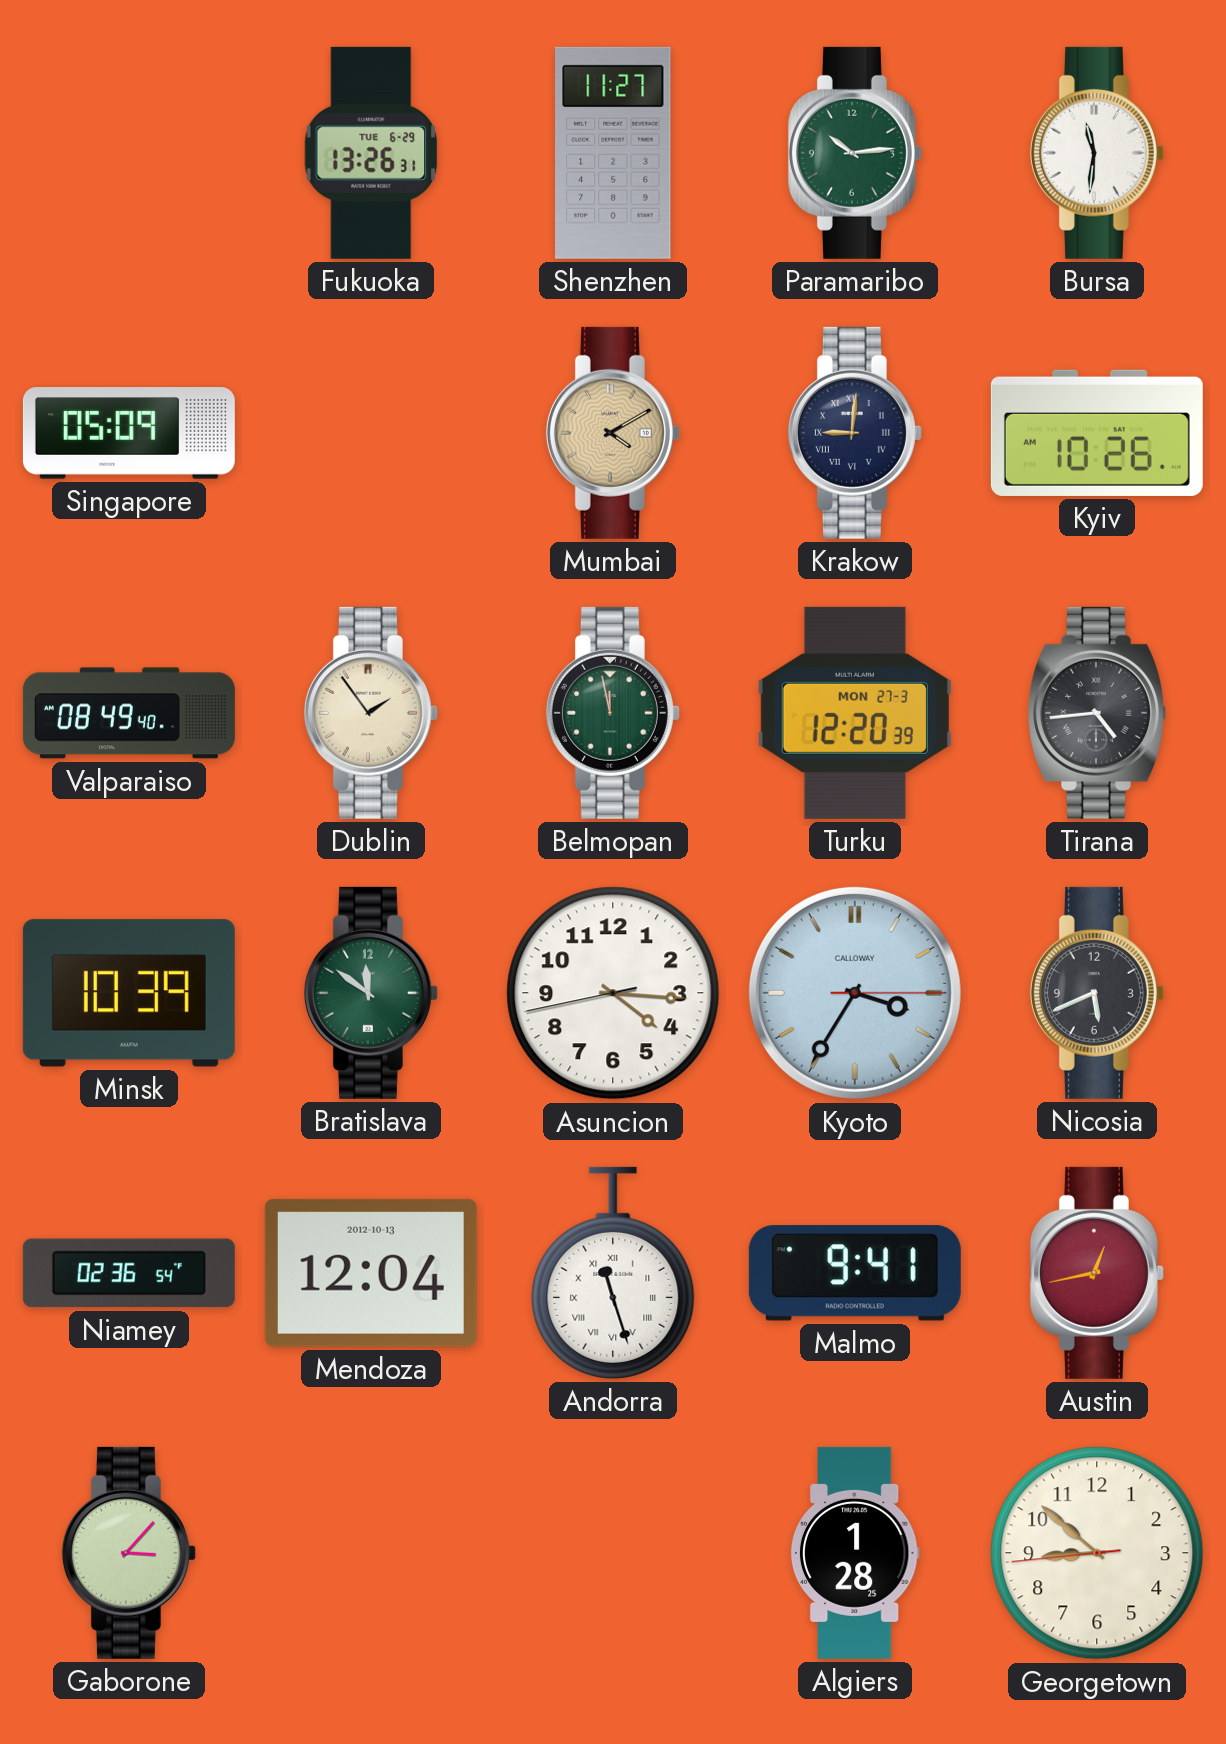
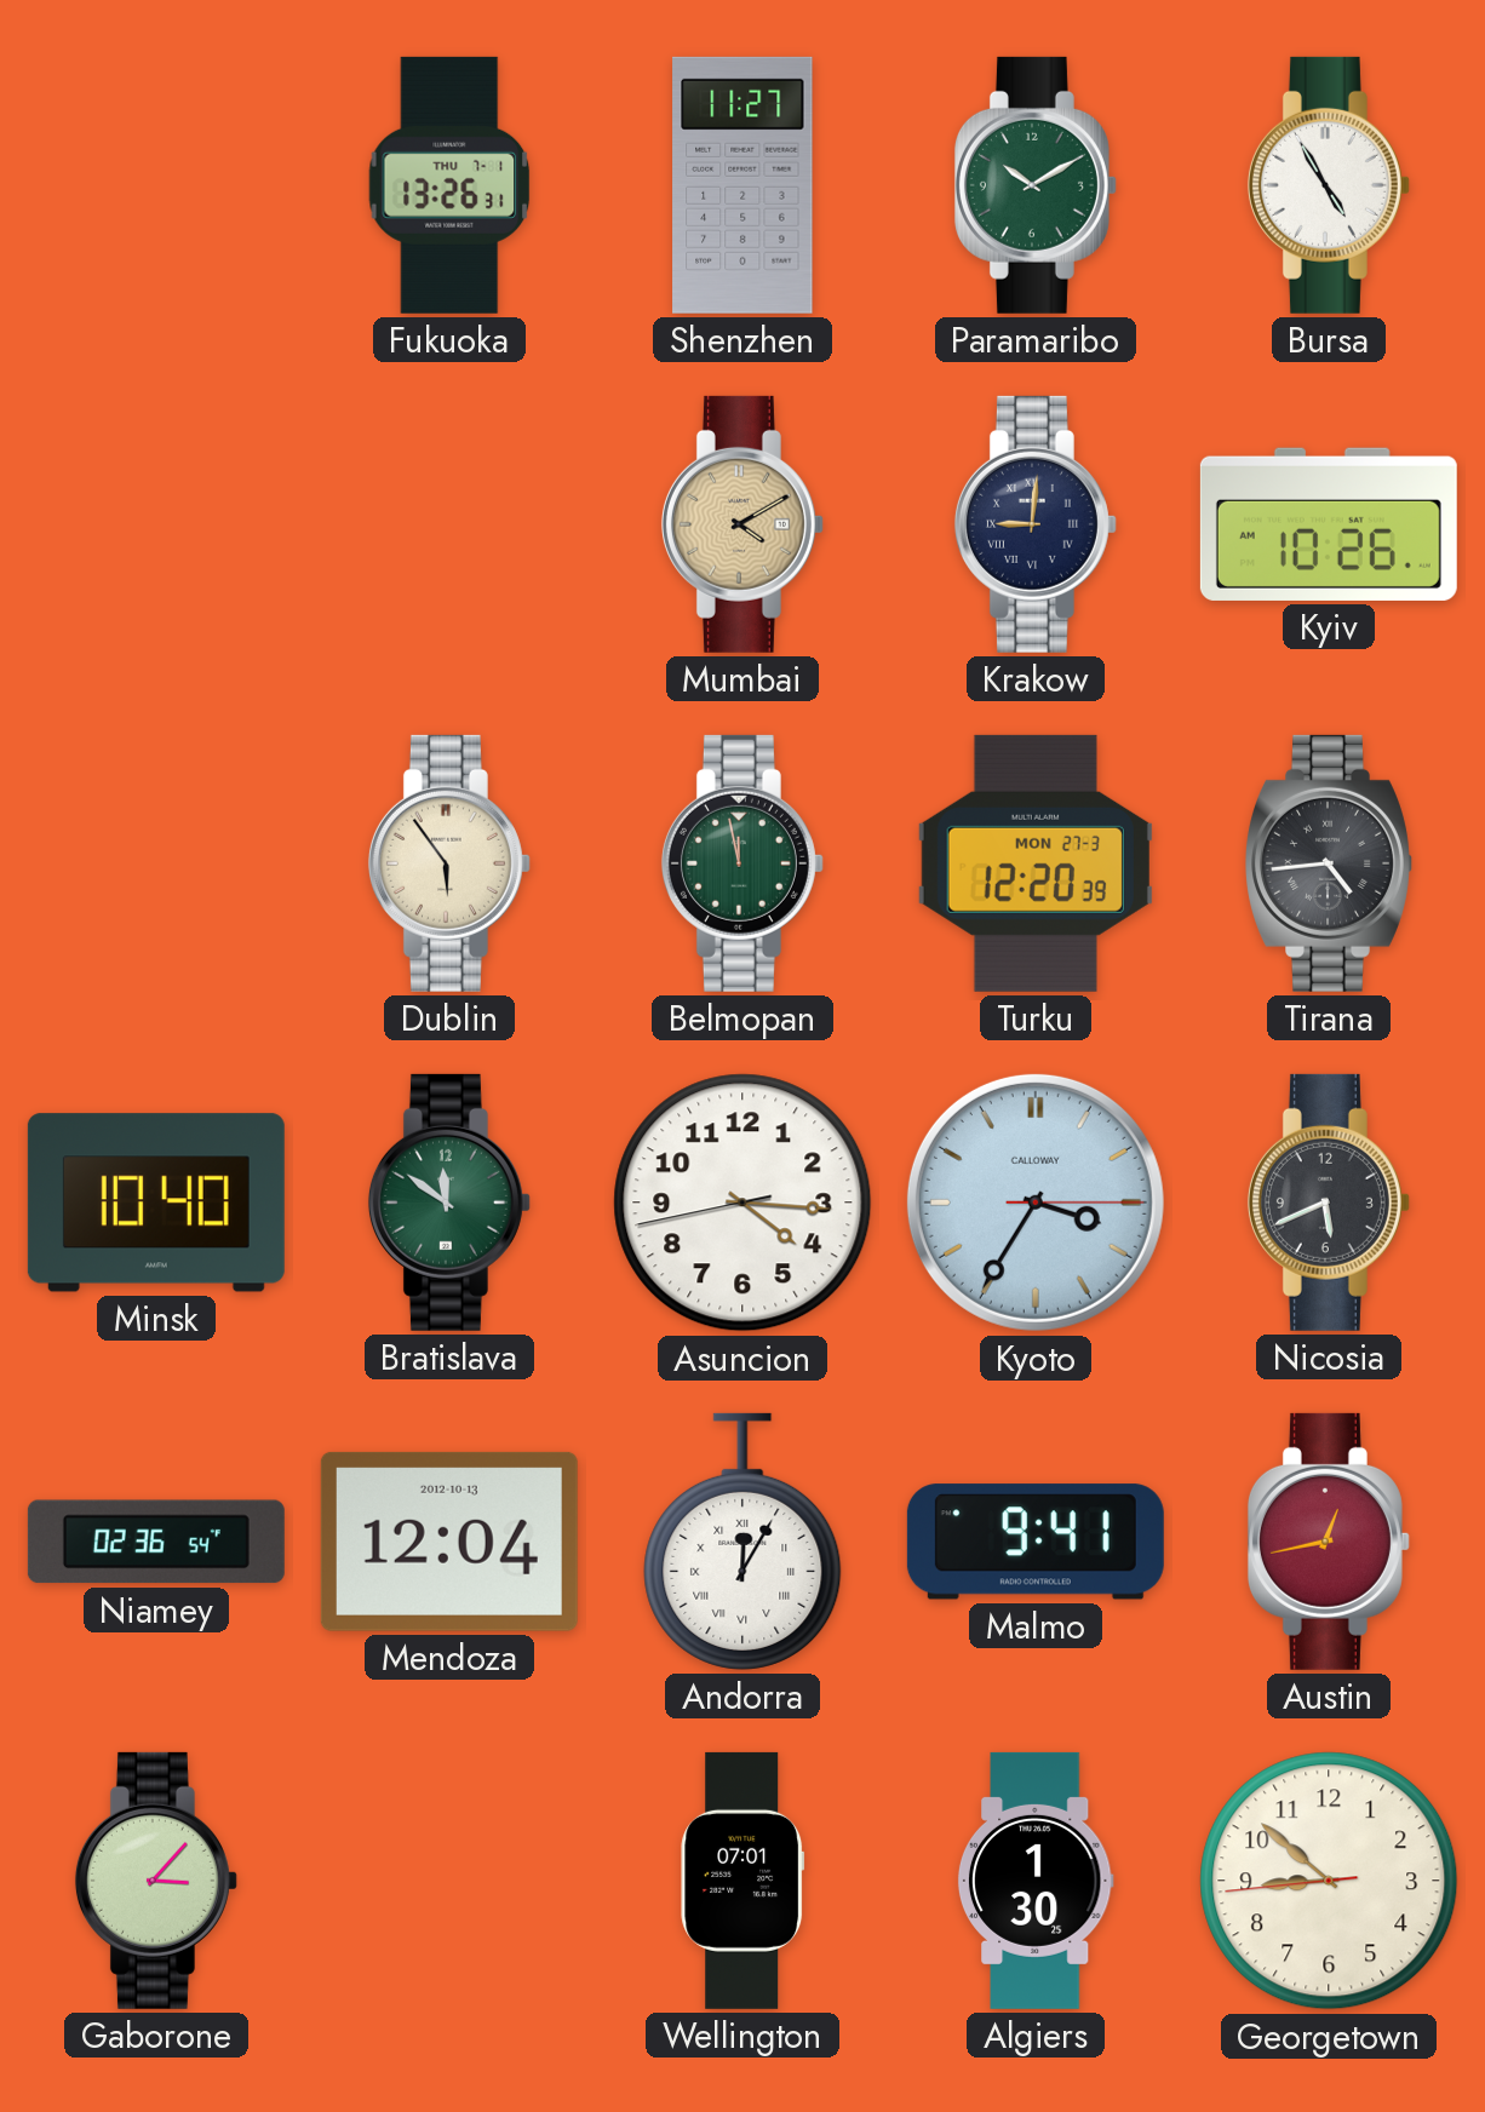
Fukuoka date: TUE 6-29 -> THU 7-1 (449, 185)
Paramaribo: 10:14 -> 10:10 (1036, 185)
Bursa: 11:31 -> 4:55 (1329, 185)
Singapore: 05:09 -> none (129, 433)
Valparaiso: 08:49 -> none (129, 713)
Dublin: 1:54 -> 5:54 (449, 863)
Minsk: 10:39 -> 10:40 (156, 1203)
Andorra: 11:27 -> 12:05 (742, 1542)
Wellington: none -> 07:01 (742, 1881)
Algiers: 1:28 -> 1:30 (1036, 1881)
